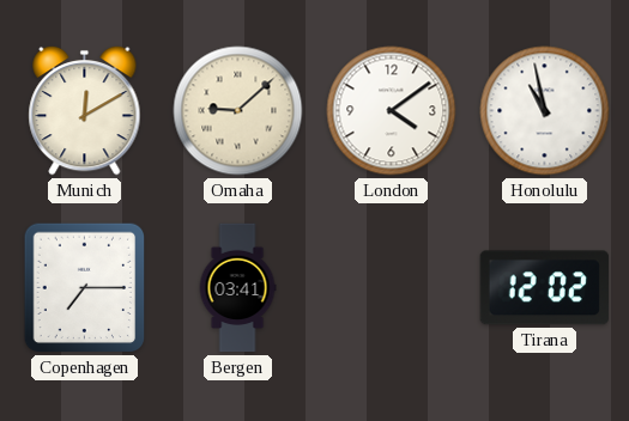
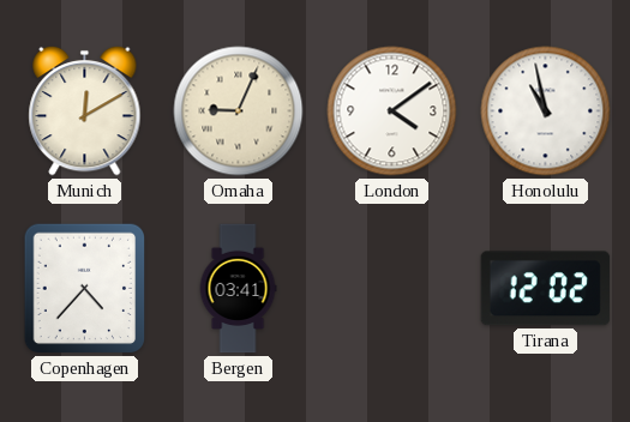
Omaha: 9:08 -> 9:04 (239, 111)
Copenhagen: 7:15 -> 4:37 (85, 289)
